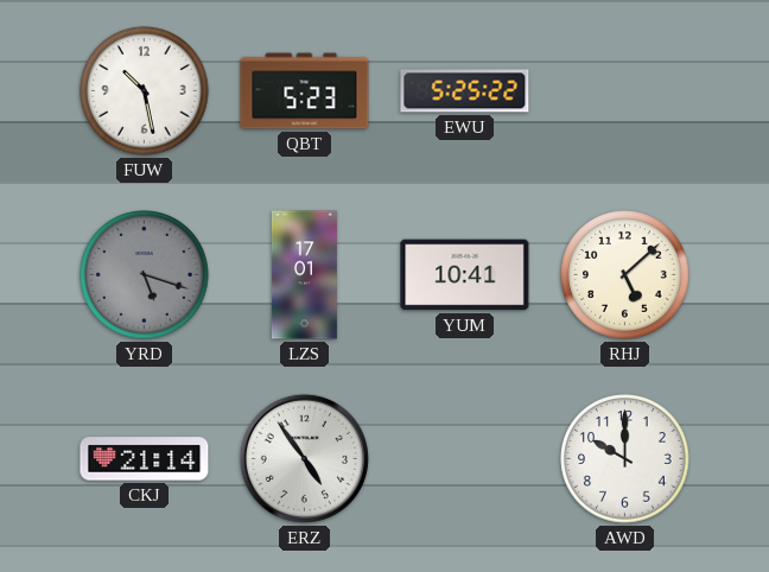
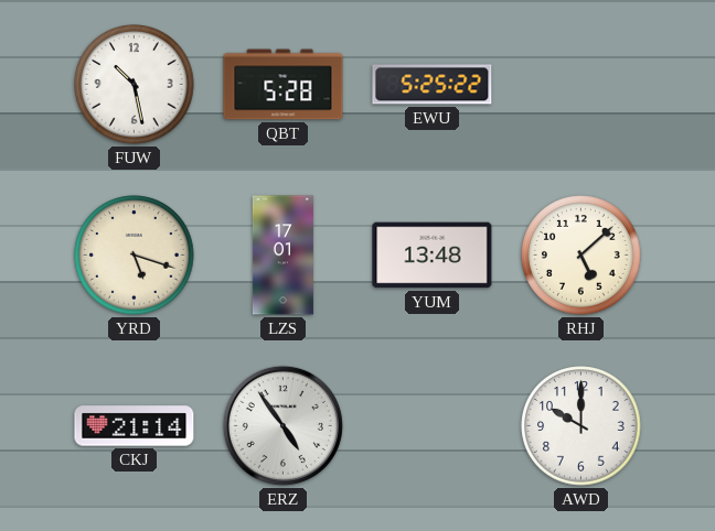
QBT: 5:23 -> 5:28 (284, 85)
YRD dial: grey -> cream (135, 256)
YUM: 10:41 -> 13:48 (433, 256)
